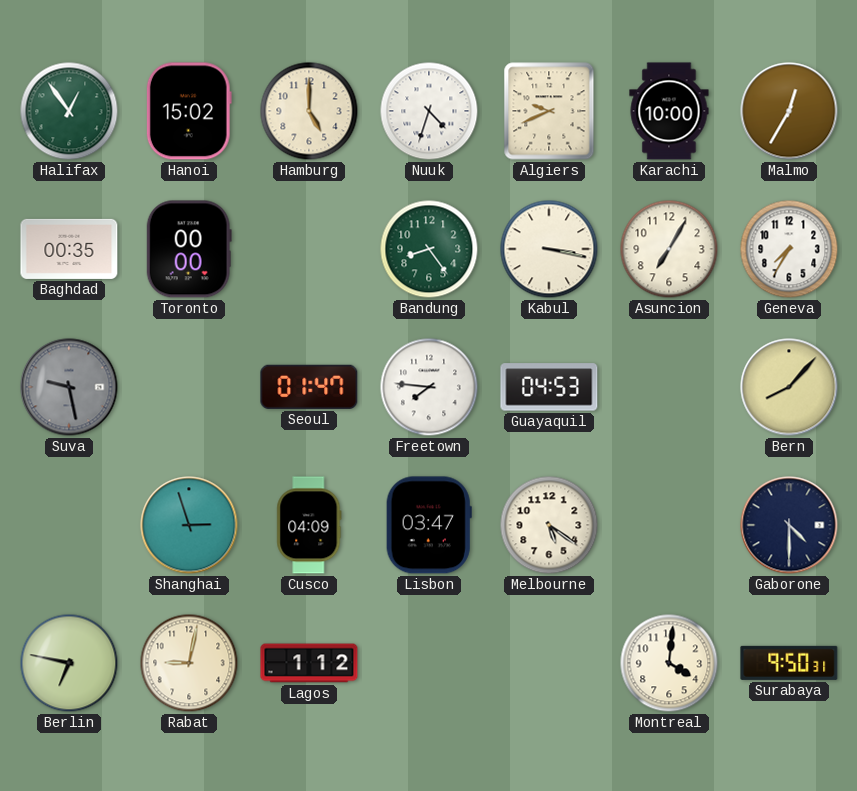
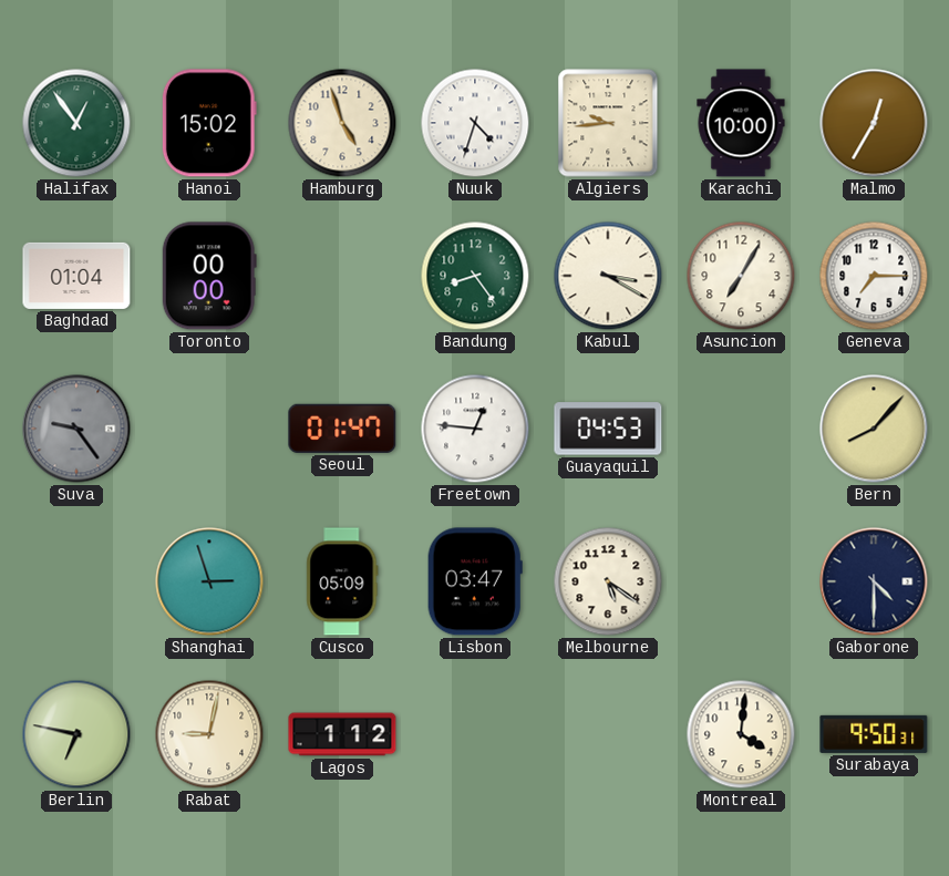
Hamburg: 5:00 -> 4:57 (342, 123)
Algiers: 9:41 -> 9:44 (608, 123)
Baghdad: 00:35 -> 01:04 (76, 276)
Kabul: 3:17 -> 3:20 (608, 276)
Geneva: 7:35 -> 7:15 (874, 276)
Suva: 9:28 -> 9:24 (76, 429)
Freetown: 7:46 -> 12:46 (475, 429)
Cusco: 04:09 -> 05:09 (342, 581)
